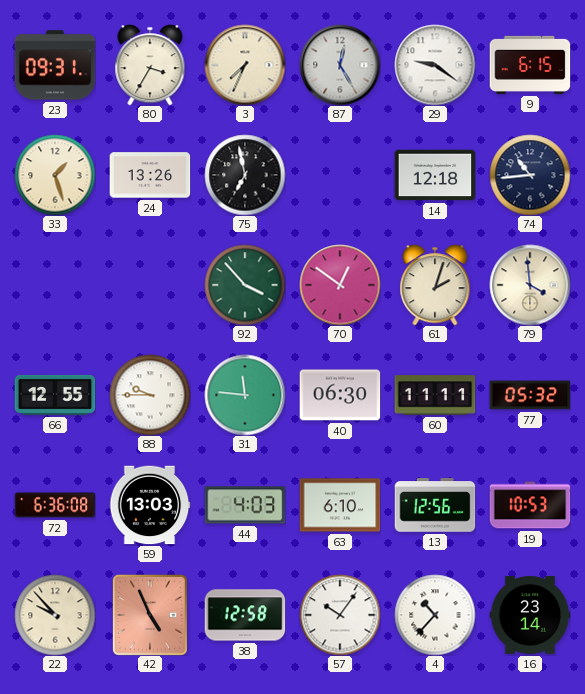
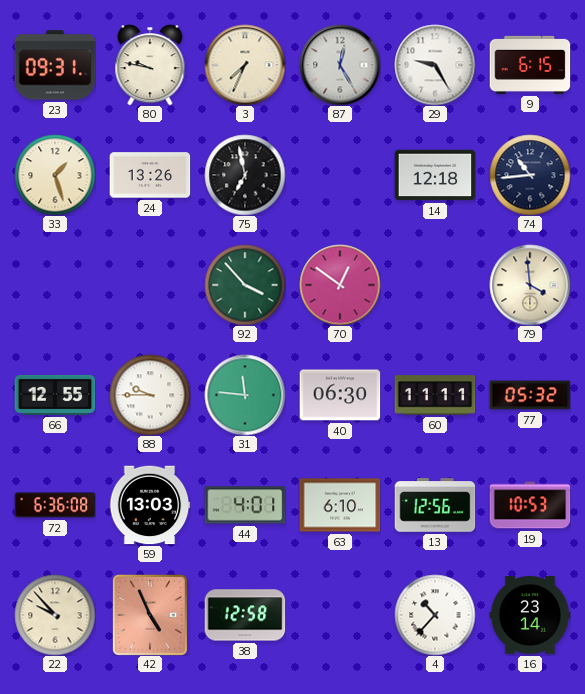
80: 3:35 -> 9:47 (150, 65)
29: 9:21 -> 9:25 (435, 65)
61: 2:03 -> none (435, 285)
44: 4:03 -> 4:01 (245, 505)
57: 10:06 -> none (340, 615)
